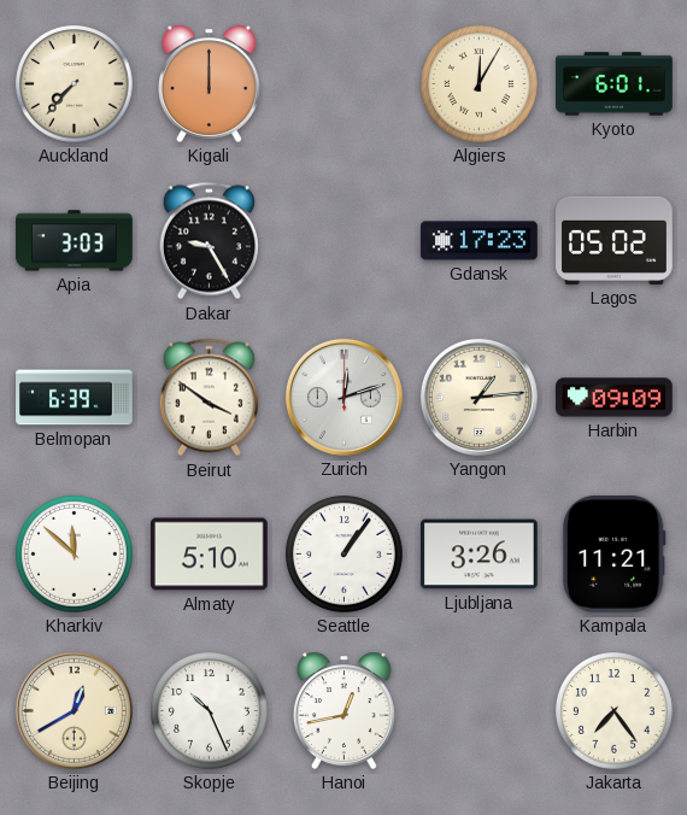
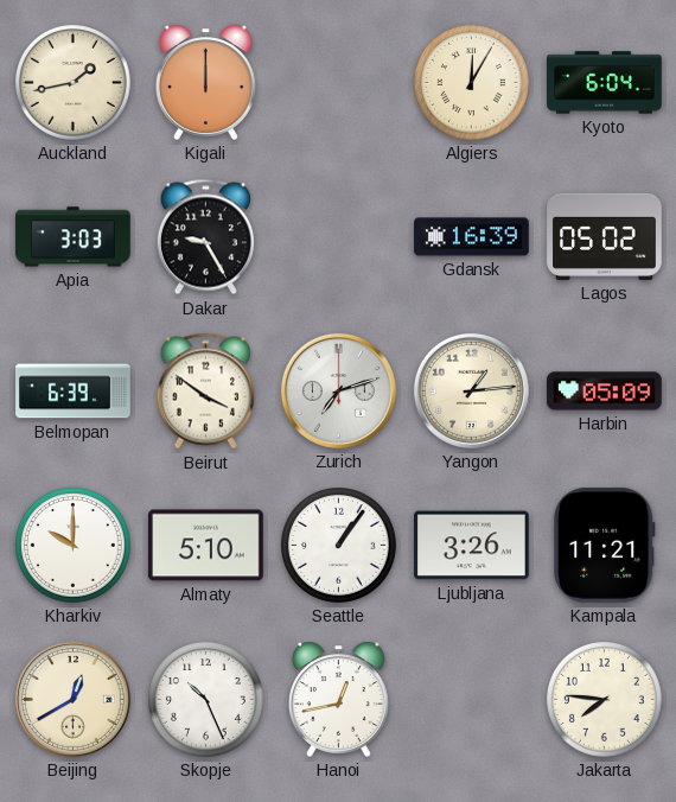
Auckland: 7:37 -> 1:43 (74, 83)
Kyoto: 6:01 -> 6:04 (605, 83)
Gdansk: 17:23 -> 16:39 (472, 237)
Zurich: 12:12 -> 7:12 (338, 390)
Harbin: 09:09 -> 05:09 (605, 392)
Kharkiv: 11:52 -> 10:00 (74, 546)
Jakarta: 7:24 -> 7:46 (605, 700)
